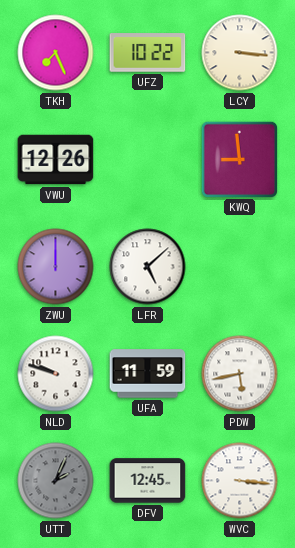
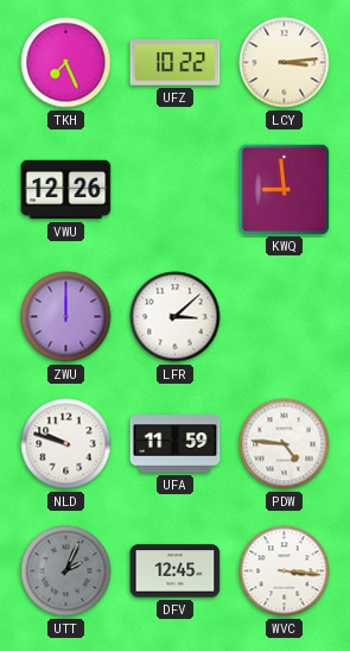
LCY: 3:16 -> 3:14 (285, 63)
LFR: 5:08 -> 3:08 (176, 317)
PDW: 5:43 -> 4:46 (285, 444)
